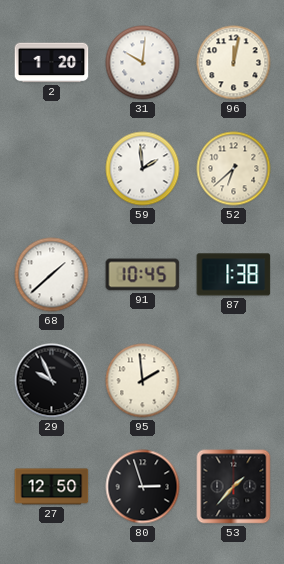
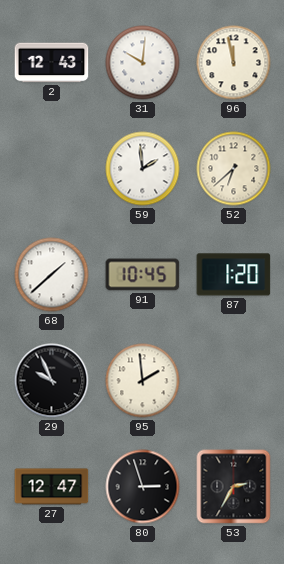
2: 1:20 -> 12:43 (52, 63)
96: 12:02 -> 11:58 (234, 63)
87: 1:38 -> 1:20 (234, 275)
27: 12:50 -> 12:47 (52, 487)
53: 1:37 -> 2:35 (234, 487)
